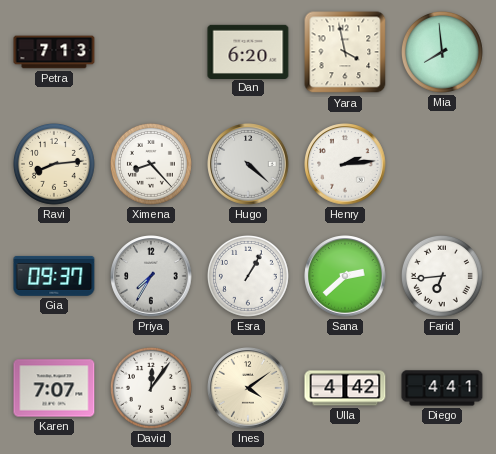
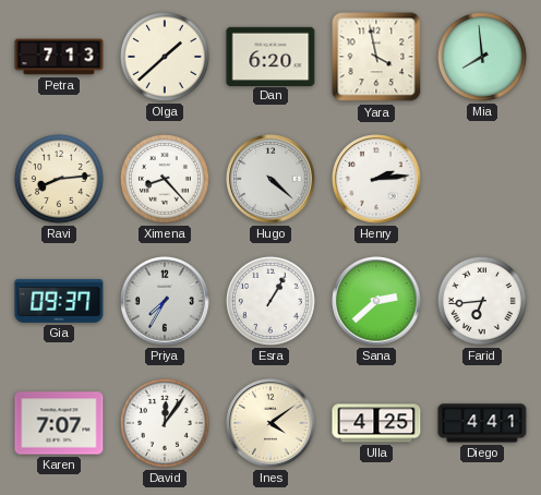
Olga: none -> 1:38 (165, 57)
Ulla: 4:42 -> 4:25 (376, 423)
